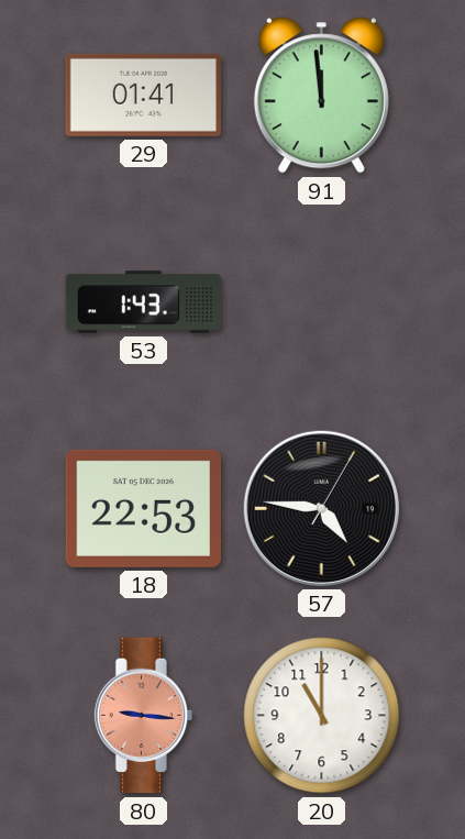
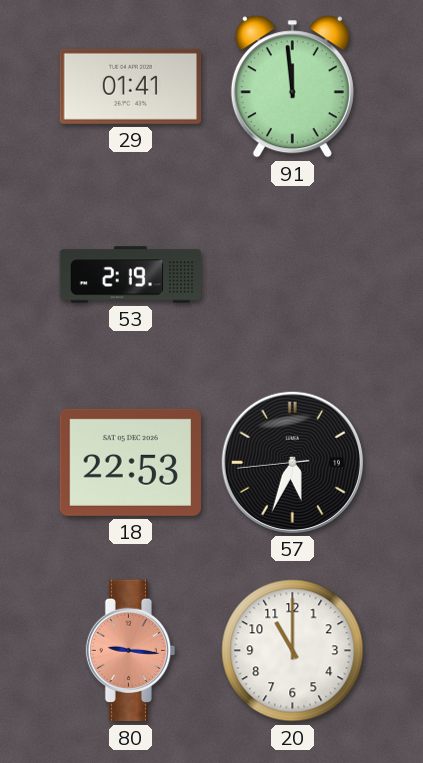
53: 1:43 -> 2:19 (131, 275)
57: 4:46 -> 5:33 (292, 462)
